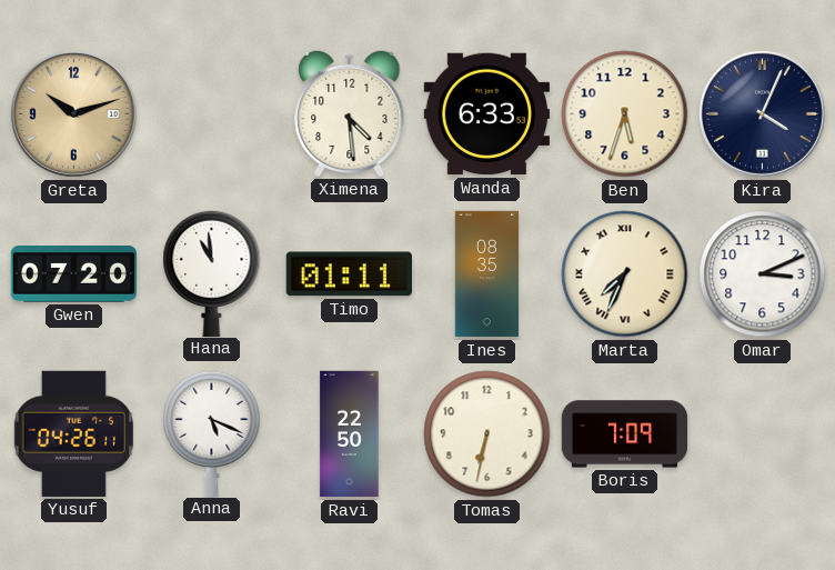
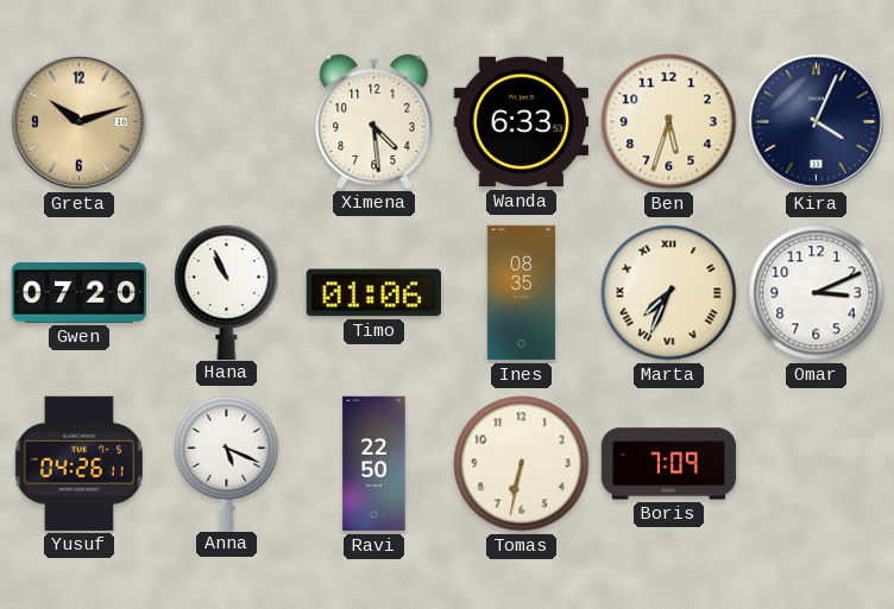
Hana: 10:59 -> 10:56 (227, 292)
Timo: 01:11 -> 01:06 (373, 293)
